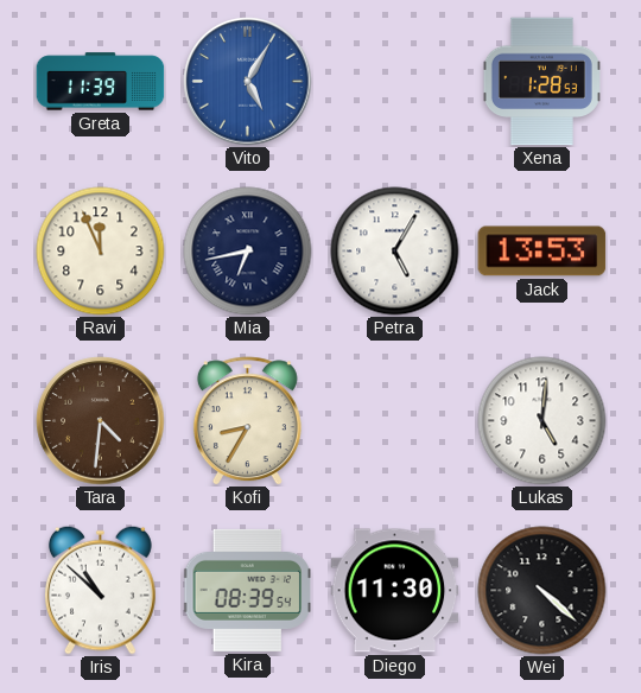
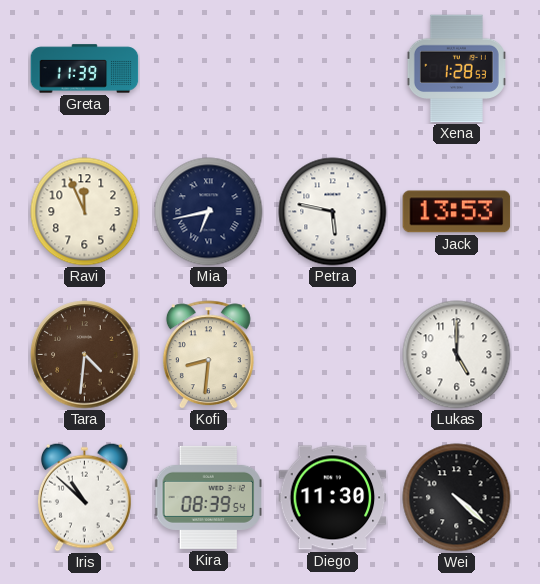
Vito: 5:05 -> none (248, 82)
Petra: 5:05 -> 5:47 (333, 212)
Kofi: 8:35 -> 8:31 (208, 355)
Lukas: 5:01 -> 5:00 (457, 355)
